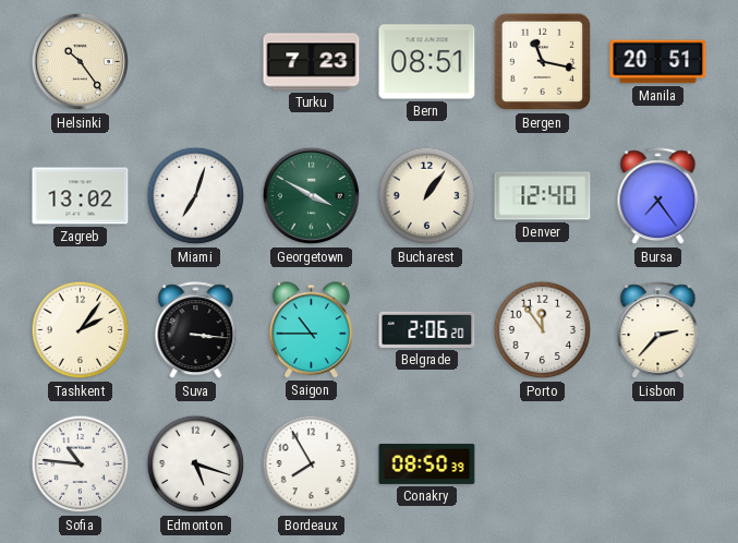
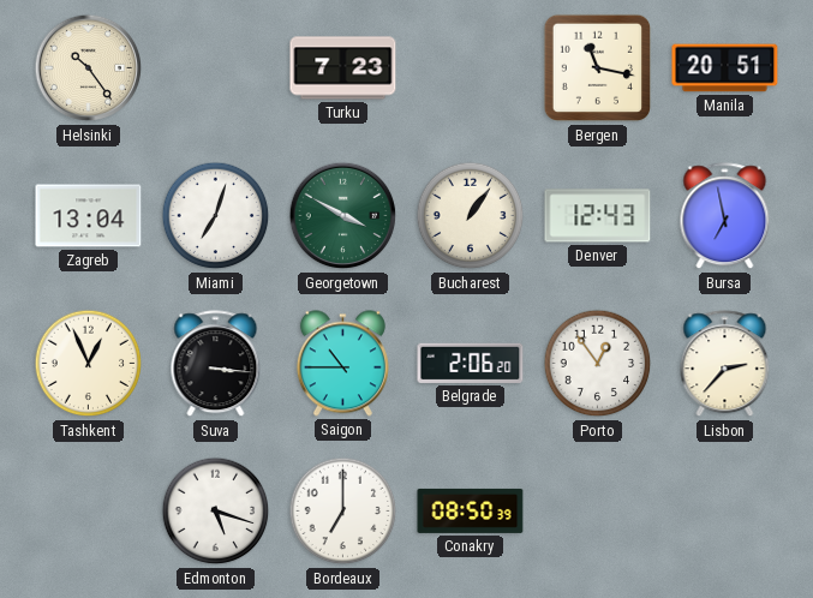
Bern: 08:51 -> none (427, 62)
Zagreb: 13:02 -> 13:04 (89, 216)
Denver: 12:40 -> 12:43 (598, 216)
Bursa: 7:24 -> 6:58 (725, 216)
Tashkent: 2:06 -> 12:56 (89, 364)
Porto: 11:54 -> 12:54 (598, 364)
Sofia: 10:46 -> none (81, 464)
Bordeaux: 7:55 -> 7:00 (343, 512)
